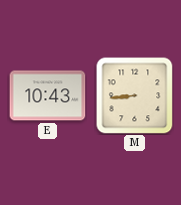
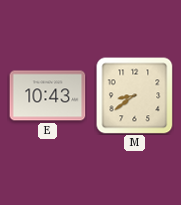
M: 8:44 -> 8:39 (135, 96)
